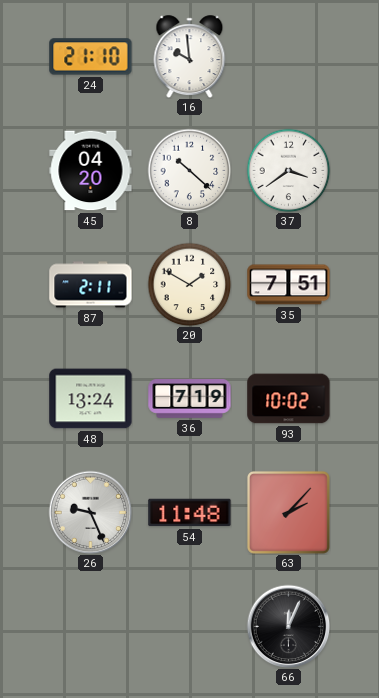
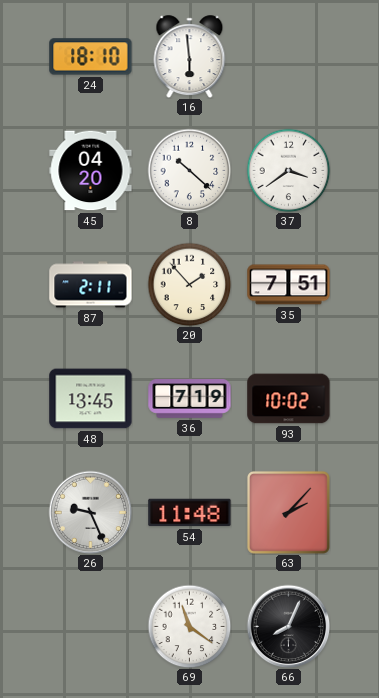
24: 21:10 -> 18:10 (91, 57)
16: 9:59 -> 5:59 (190, 57)
20: 1:50 -> 1:53 (189, 284)
48: 13:24 -> 13:45 (91, 399)
69: none -> 11:21 (189, 626)
66: 12:04 -> 8:04 (288, 626)
